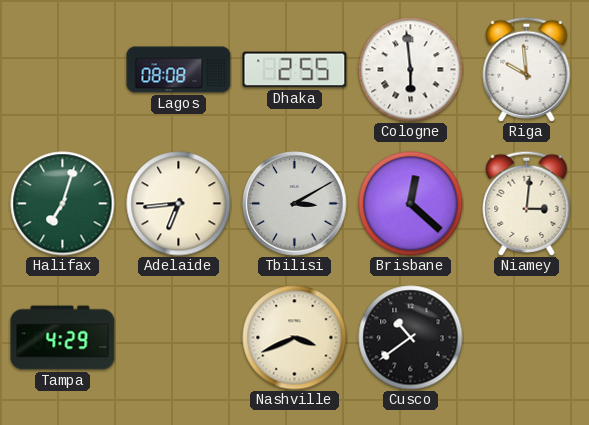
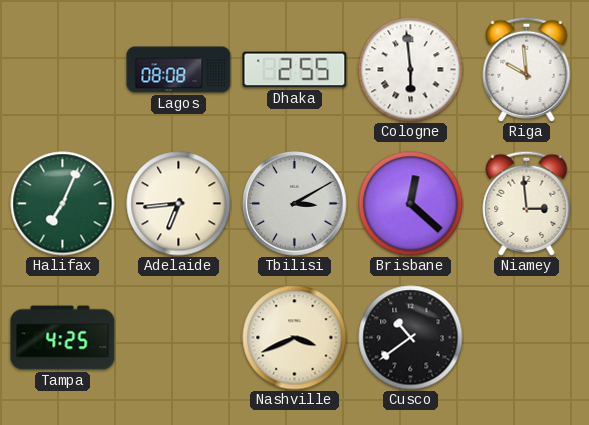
Halifax: 7:03 -> 7:04 (63, 204)
Niamey: 3:01 -> 2:59 (527, 203)
Tampa: 4:29 -> 4:25 (63, 338)
